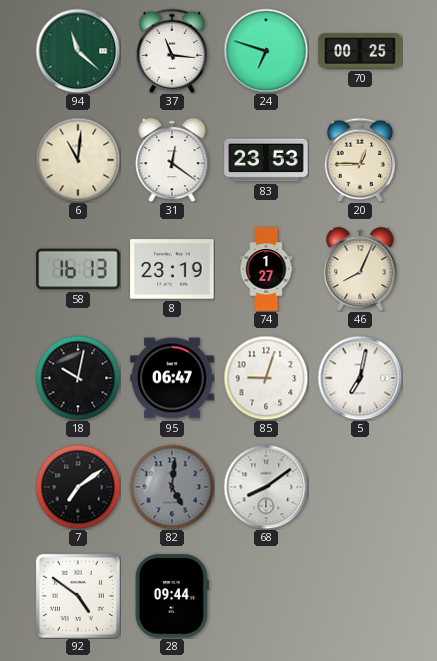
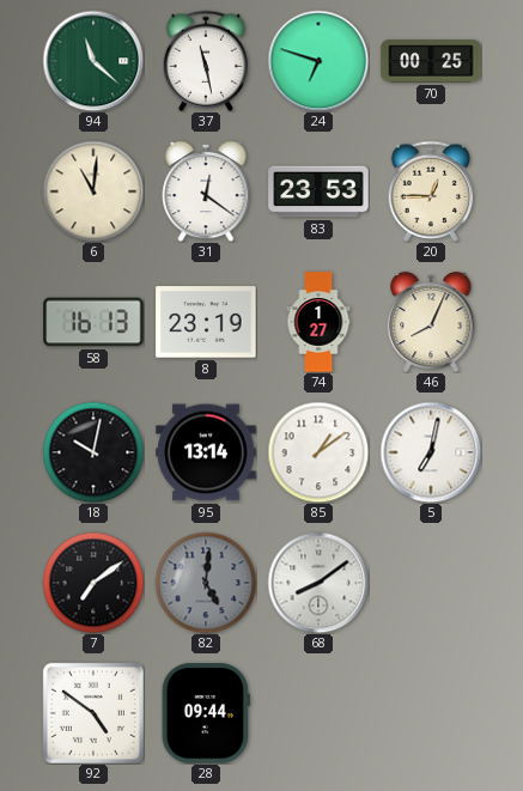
37: 11:16 -> 11:28 (206, 60)
95: 06:47 -> 13:14 (206, 452)
85: 9:03 -> 1:09 (318, 452)
